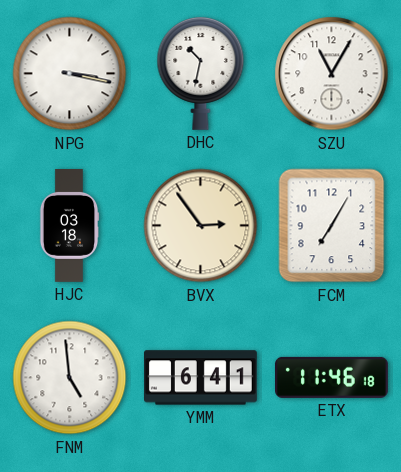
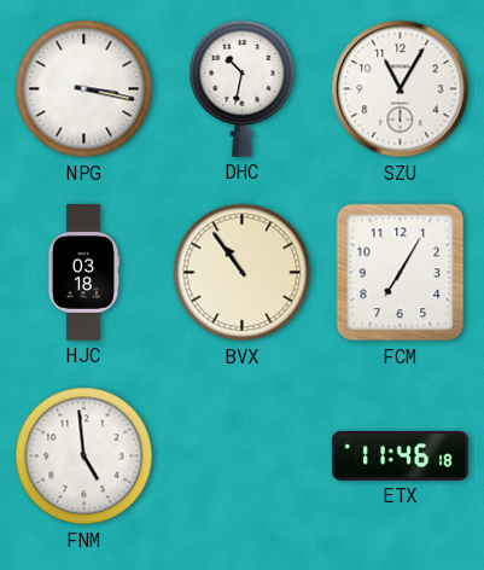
BVX: 2:54 -> 10:54 (243, 273)
YMM: 6:41 -> none (201, 378)
